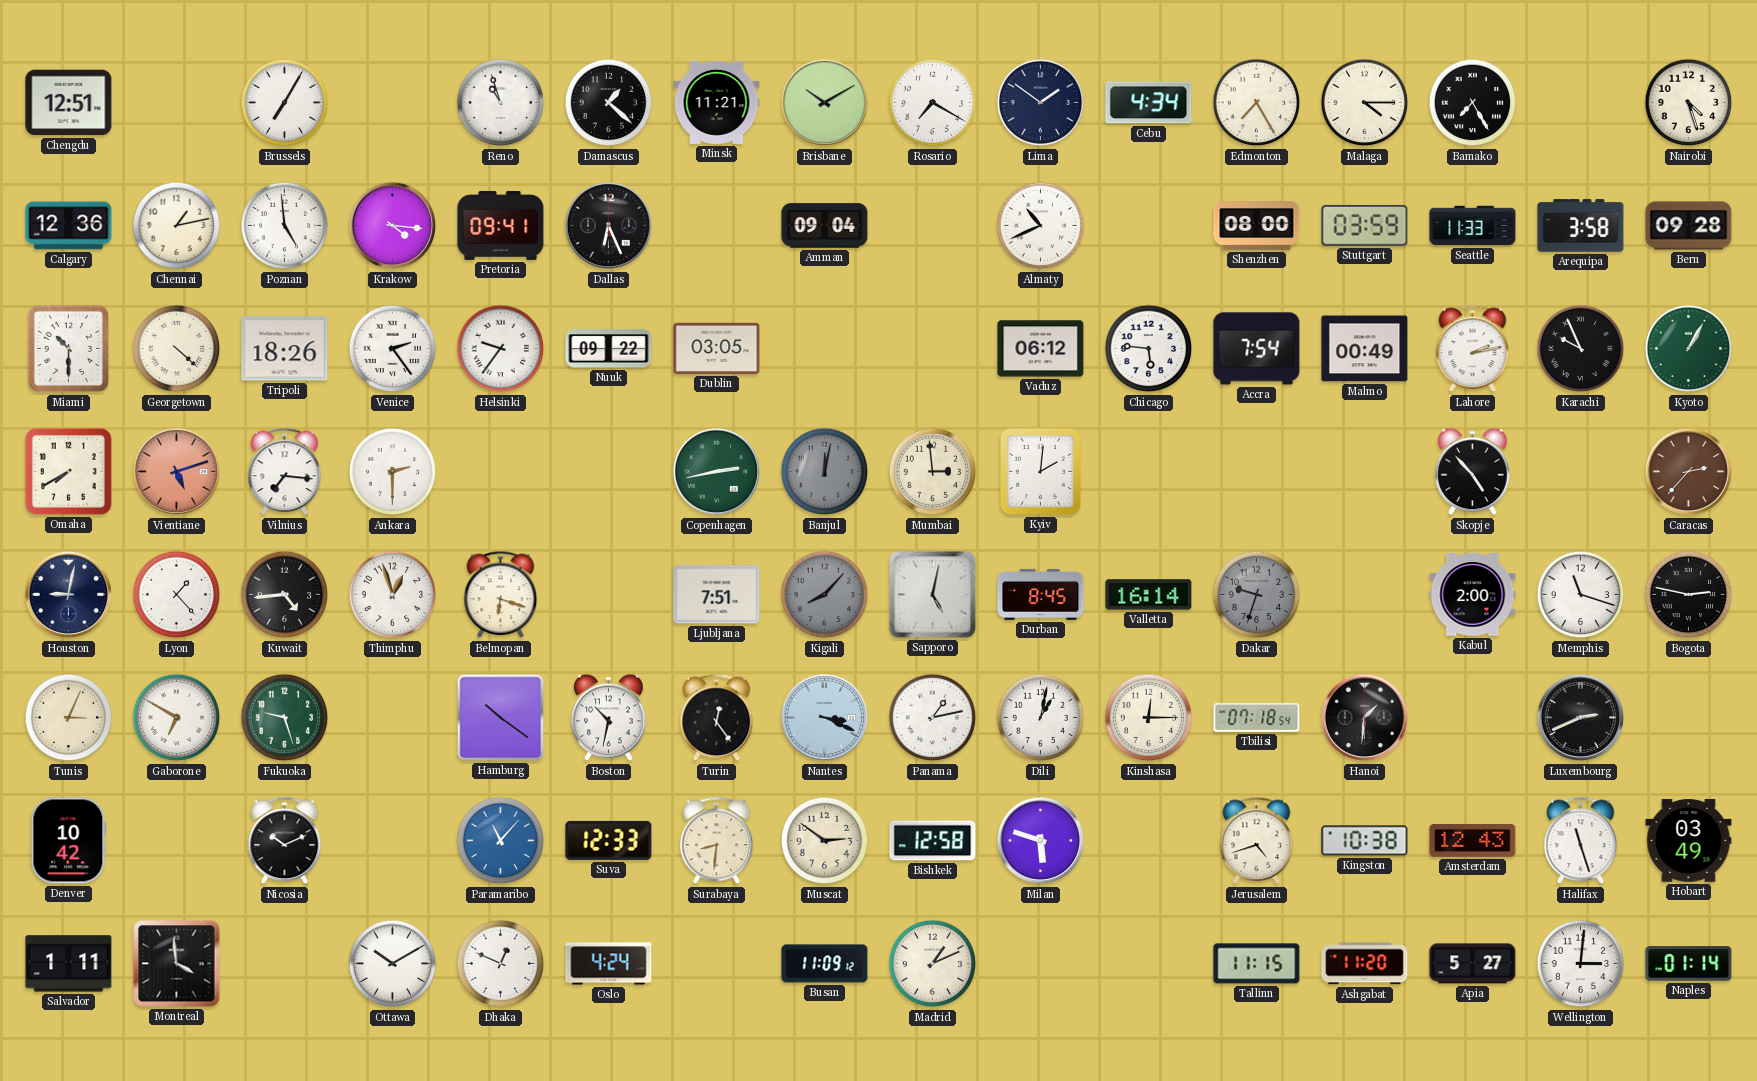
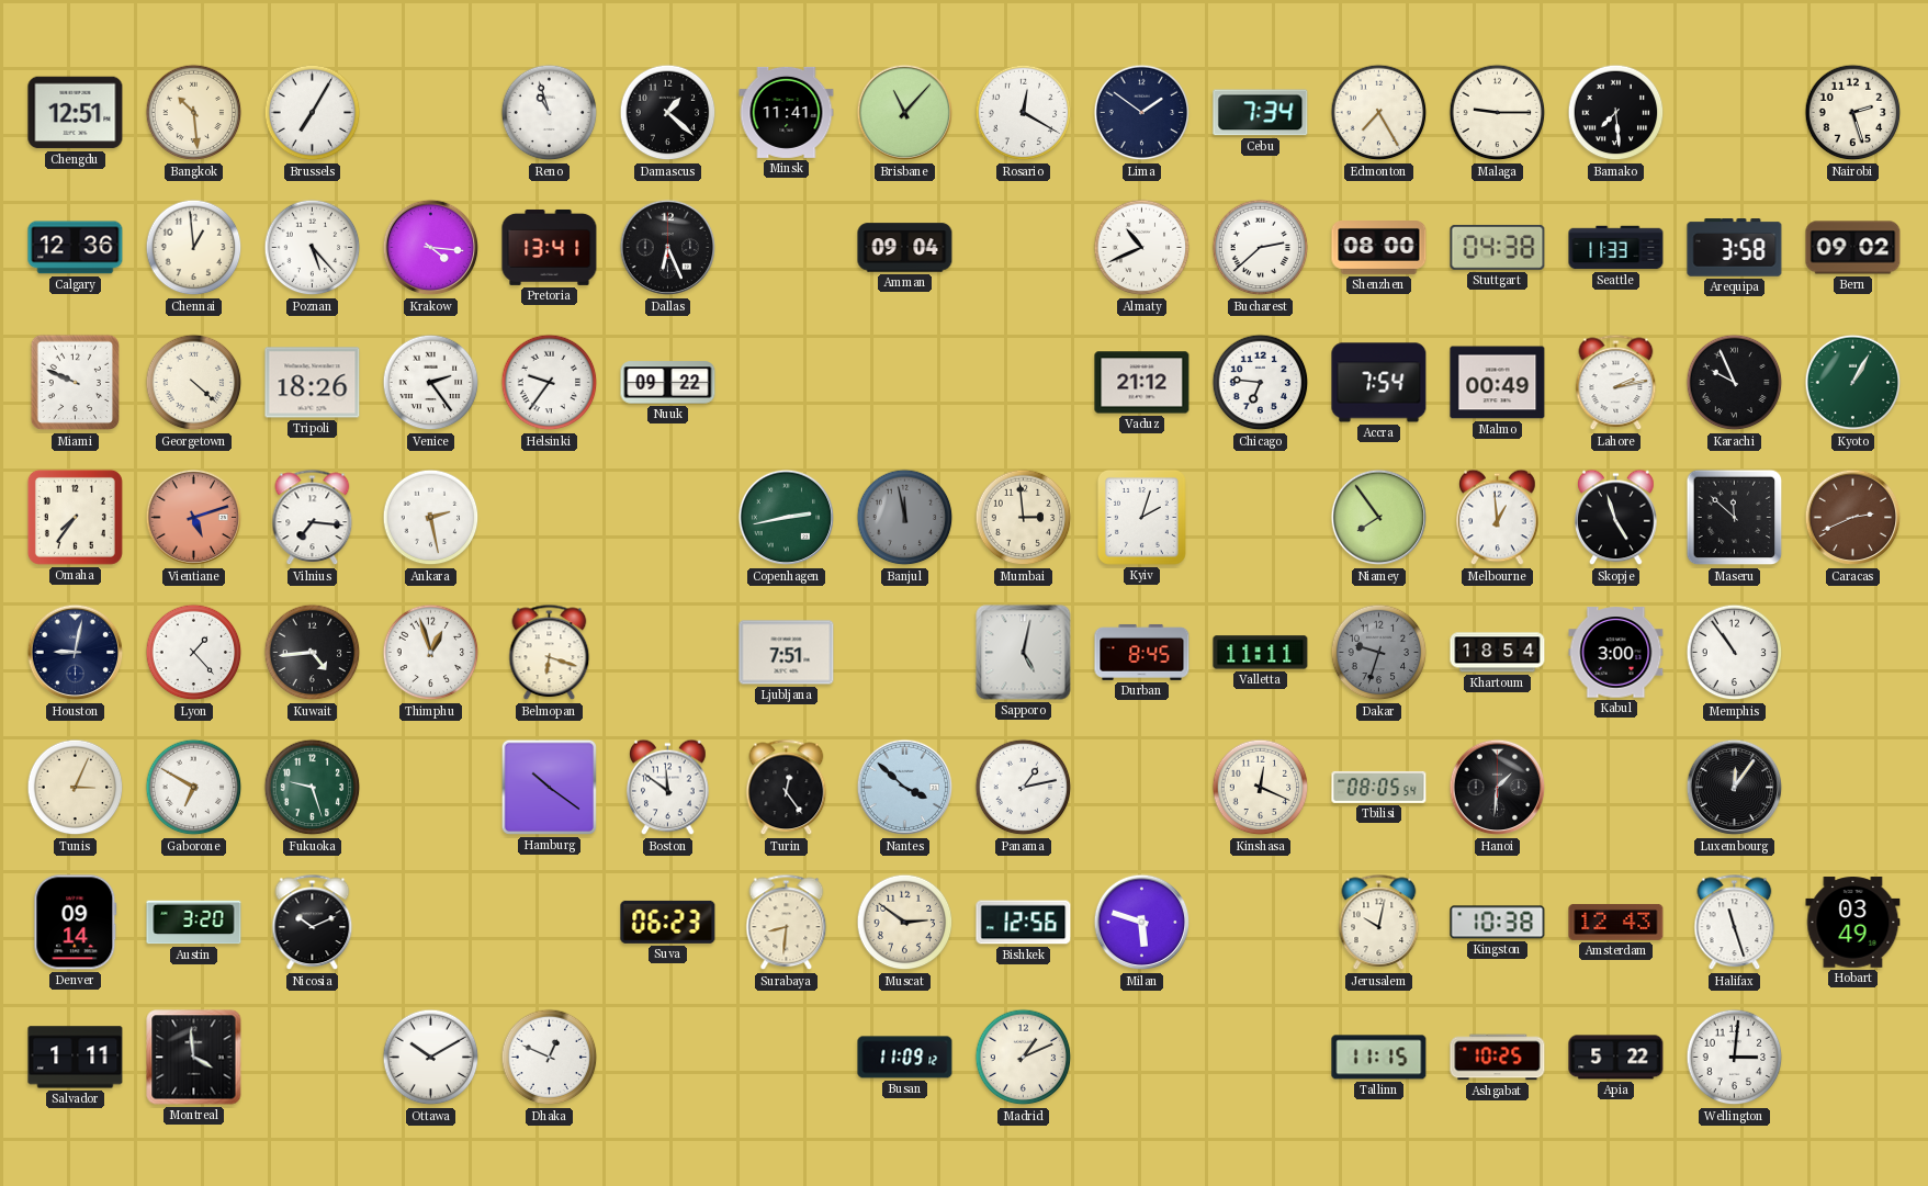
Bangkok: none -> 10:29 (194, 113)
Minsk: 11:21 -> 11:41 (787, 112)
Brisbane: 10:10 -> 11:07 (905, 113)
Rosario: 7:20 -> 12:20 (1024, 113)
Cebu: 4:34 -> 7:34 (1261, 113)
Malaga: 4:15 -> 9:15 (1498, 113)
Bamako: 7:25 -> 7:29 (1616, 113)
Nairobi: 4:27 -> 2:27 (1853, 113)
Chennai: 1:13 -> 12:59 (194, 248)
Poznan: 4:59 -> 5:23 (313, 248)
Pretoria: 09:41 -> 13:41 (550, 247)
Bucharest: none -> 2:38 (1261, 248)
Stuttgart: 03:59 -> 04:38 (1498, 247)
Bern: 09:28 -> 09:02 (1853, 248)
Miami: 10:30 -> 9:49 (76, 383)
Dublin: 03:05 -> none (717, 348)
Vaduz: 06:12 -> 21:12 (1142, 383)
Chicago: 5:46 -> 6:46 (1261, 383)
Omaha: 7:40 -> 7:36 (75, 517)
Ankara: 2:30 -> 2:28 (431, 518)
Banjul: 12:02 -> 11:58 (905, 518)
Kyiv: 2:01 -> 2:03 (1141, 517)
Niamey: none -> 7:54 (1379, 518)
Melbourne: none -> 12:59 (1498, 518)
Skopje: 4:53 -> 4:57 (1616, 518)
Maseru: none -> 11:52 (1735, 518)
Caracas: 2:37 -> 2:41 (1853, 518)
Kigali: 8:07 -> none (825, 595)
Valletta: 16:14 -> 11:11 (1261, 653)
Khartoum: none -> 18:54 (1498, 653)
Kabul: 2:00 -> 3:00 (1616, 653)
Memphis: 11:18 -> 10:54 (1735, 653)
Bogota: 2:47 -> none (1689, 595)
Boston: 10:32 -> 11:51 (668, 788)
Nantes: 3:19 -> 3:52 (905, 788)
Dili: 1:02 -> none (1041, 718)
Kinshasa: 12:15 -> 12:19 (1261, 788)
Tbilisi: 07:18 -> 08:05 (1379, 787)
Luxembourg: 2:41 -> 12:06 (1735, 788)
Denver: 10:42 -> 09:14 (76, 923)
Austin: none -> 3:20 (194, 923)
Paramaribo: 11:07 -> none (501, 841)
Suva: 12:33 -> 06:23 (668, 922)
Bishkek: 12:58 -> 12:56 (1024, 923)
Jerusalem: 4:42 -> 10:02 (1379, 923)
Oslo: 4:24 -> none (609, 964)
Ashgabat: 11:20 -> 10:25 (1498, 1058)
Apia: 5:27 -> 5:22 (1616, 1058)
Naples: 01:14 -> none (1689, 964)
